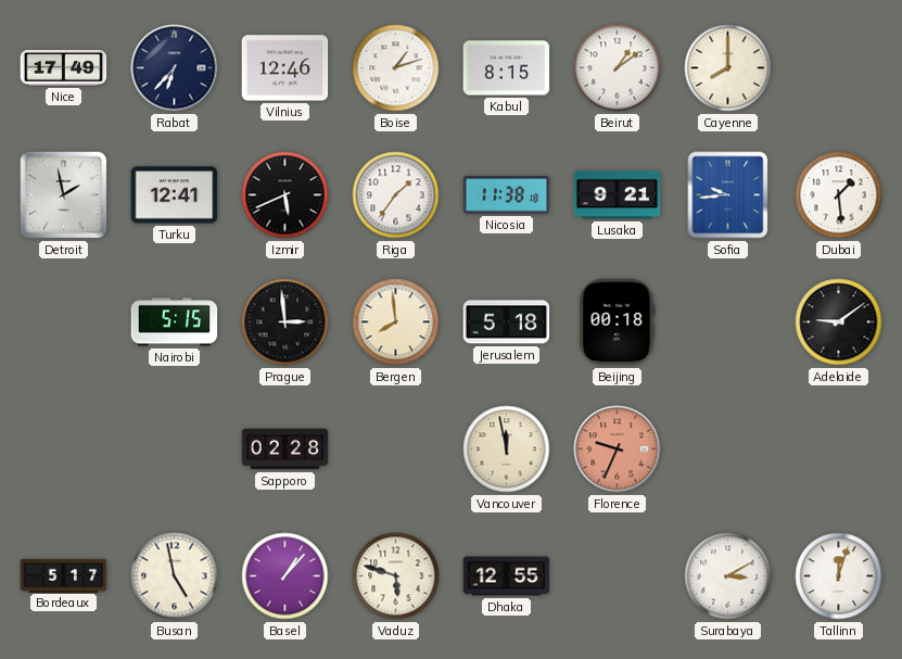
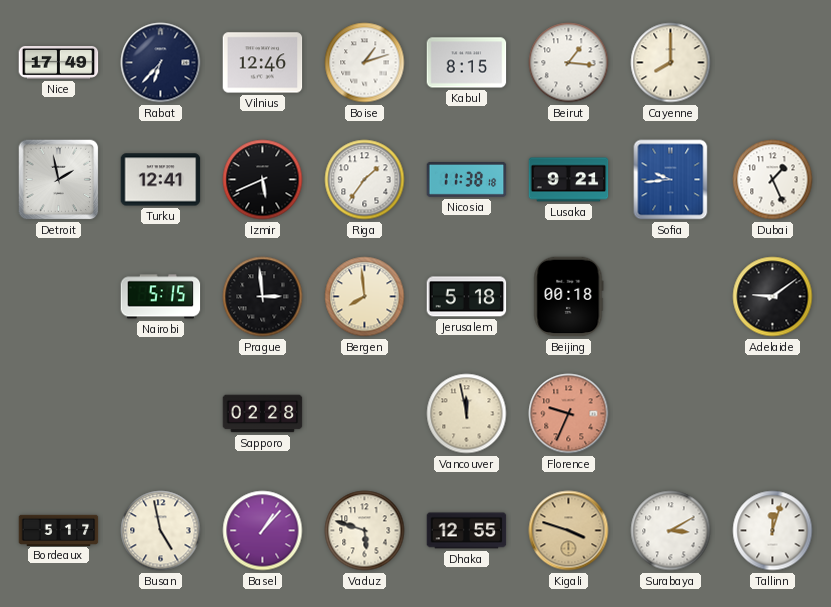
Beirut: 1:09 -> 1:16 (569, 63)
Dubai: 1:29 -> 1:26 (773, 180)
Kigali: none -> 3:48 (569, 531)
